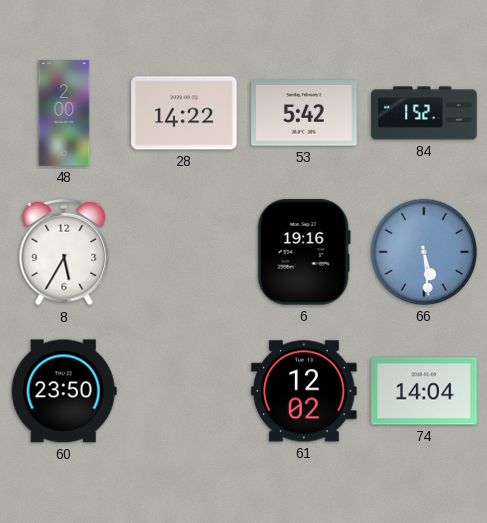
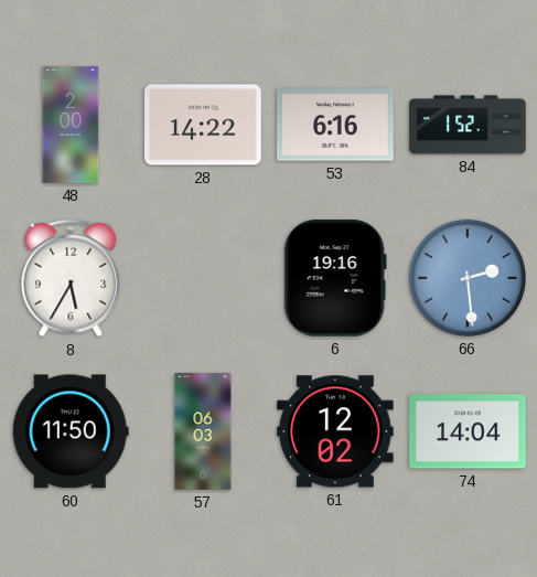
53: 5:42 -> 6:16 (335, 125)
66: 5:29 -> 2:29 (468, 278)
60: 23:50 -> 11:50 (71, 431)
57: none -> 06:03 (203, 431)
